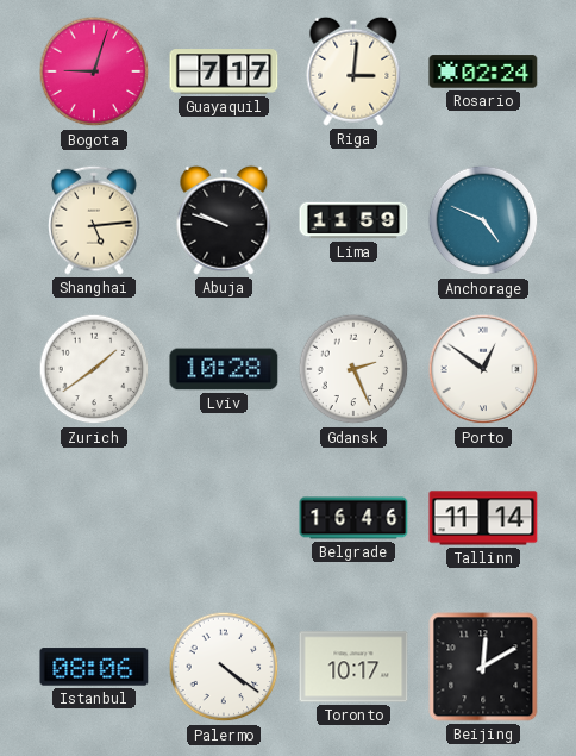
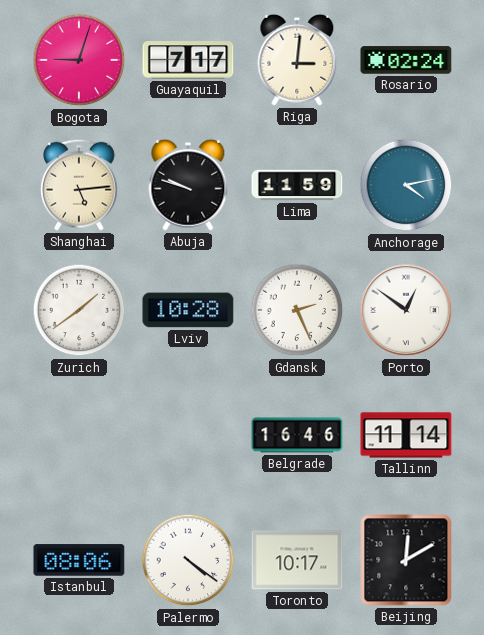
Anchorage: 4:49 -> 4:13 (406, 185)
